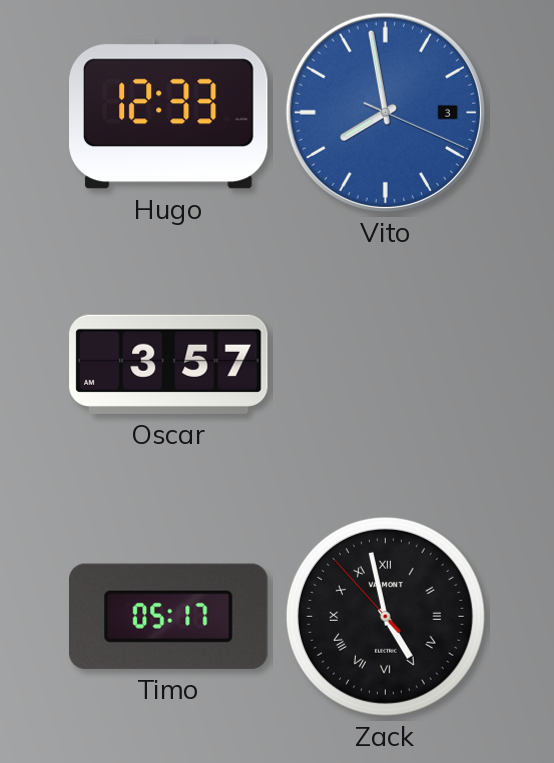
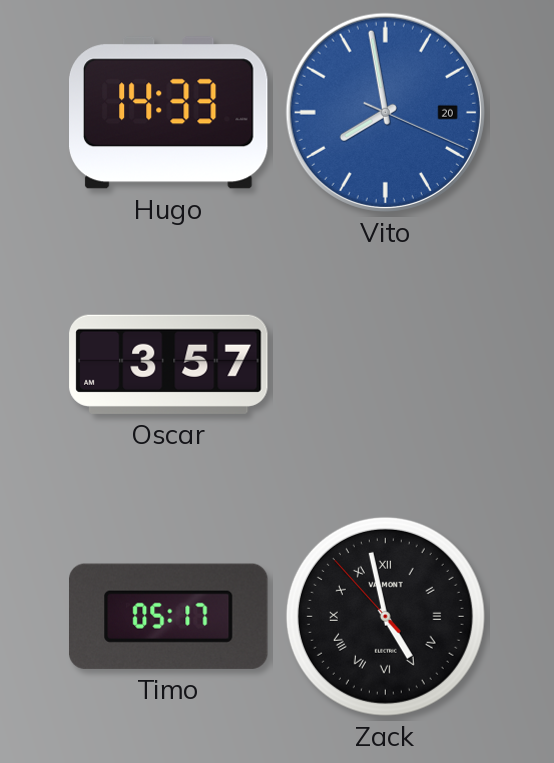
Hugo: 12:33 -> 14:33 (169, 113)
Vito date: 3 -> 20 (385, 112)
